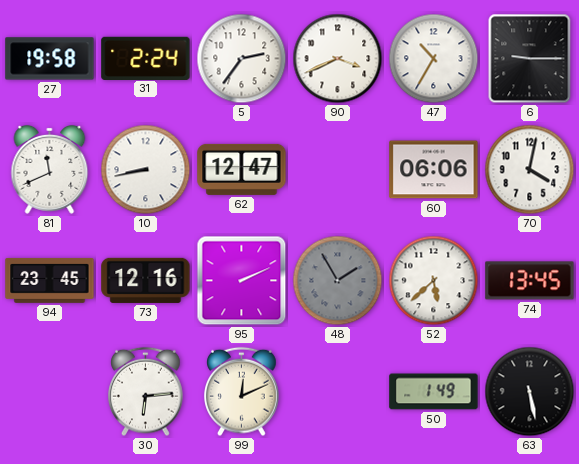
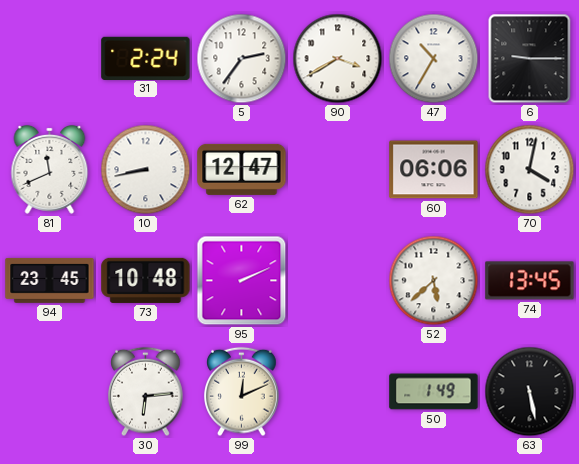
27: 19:58 -> none (50, 59)
90: 3:41 -> 3:40 (338, 59)
73: 12:16 -> 10:48 (146, 280)
48: 1:55 -> none (338, 281)
